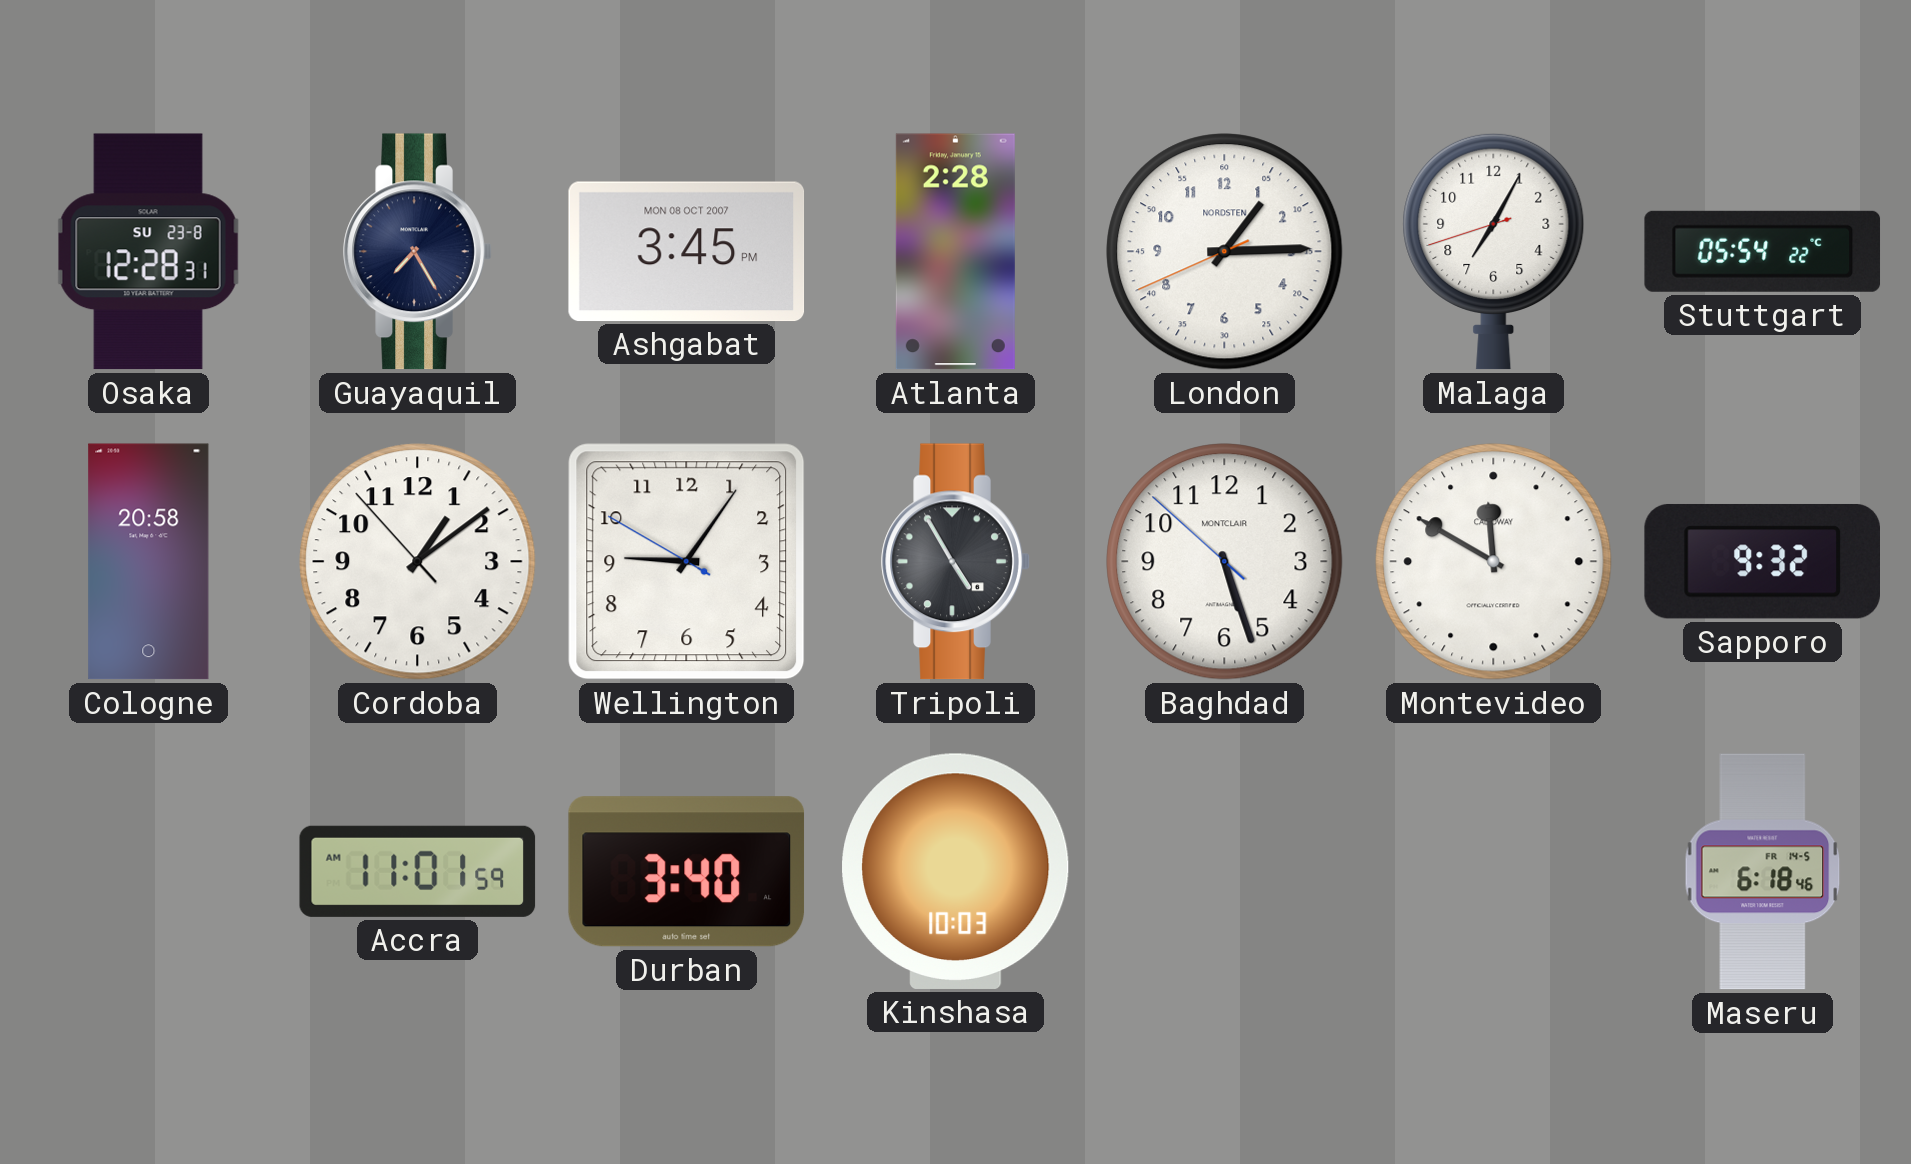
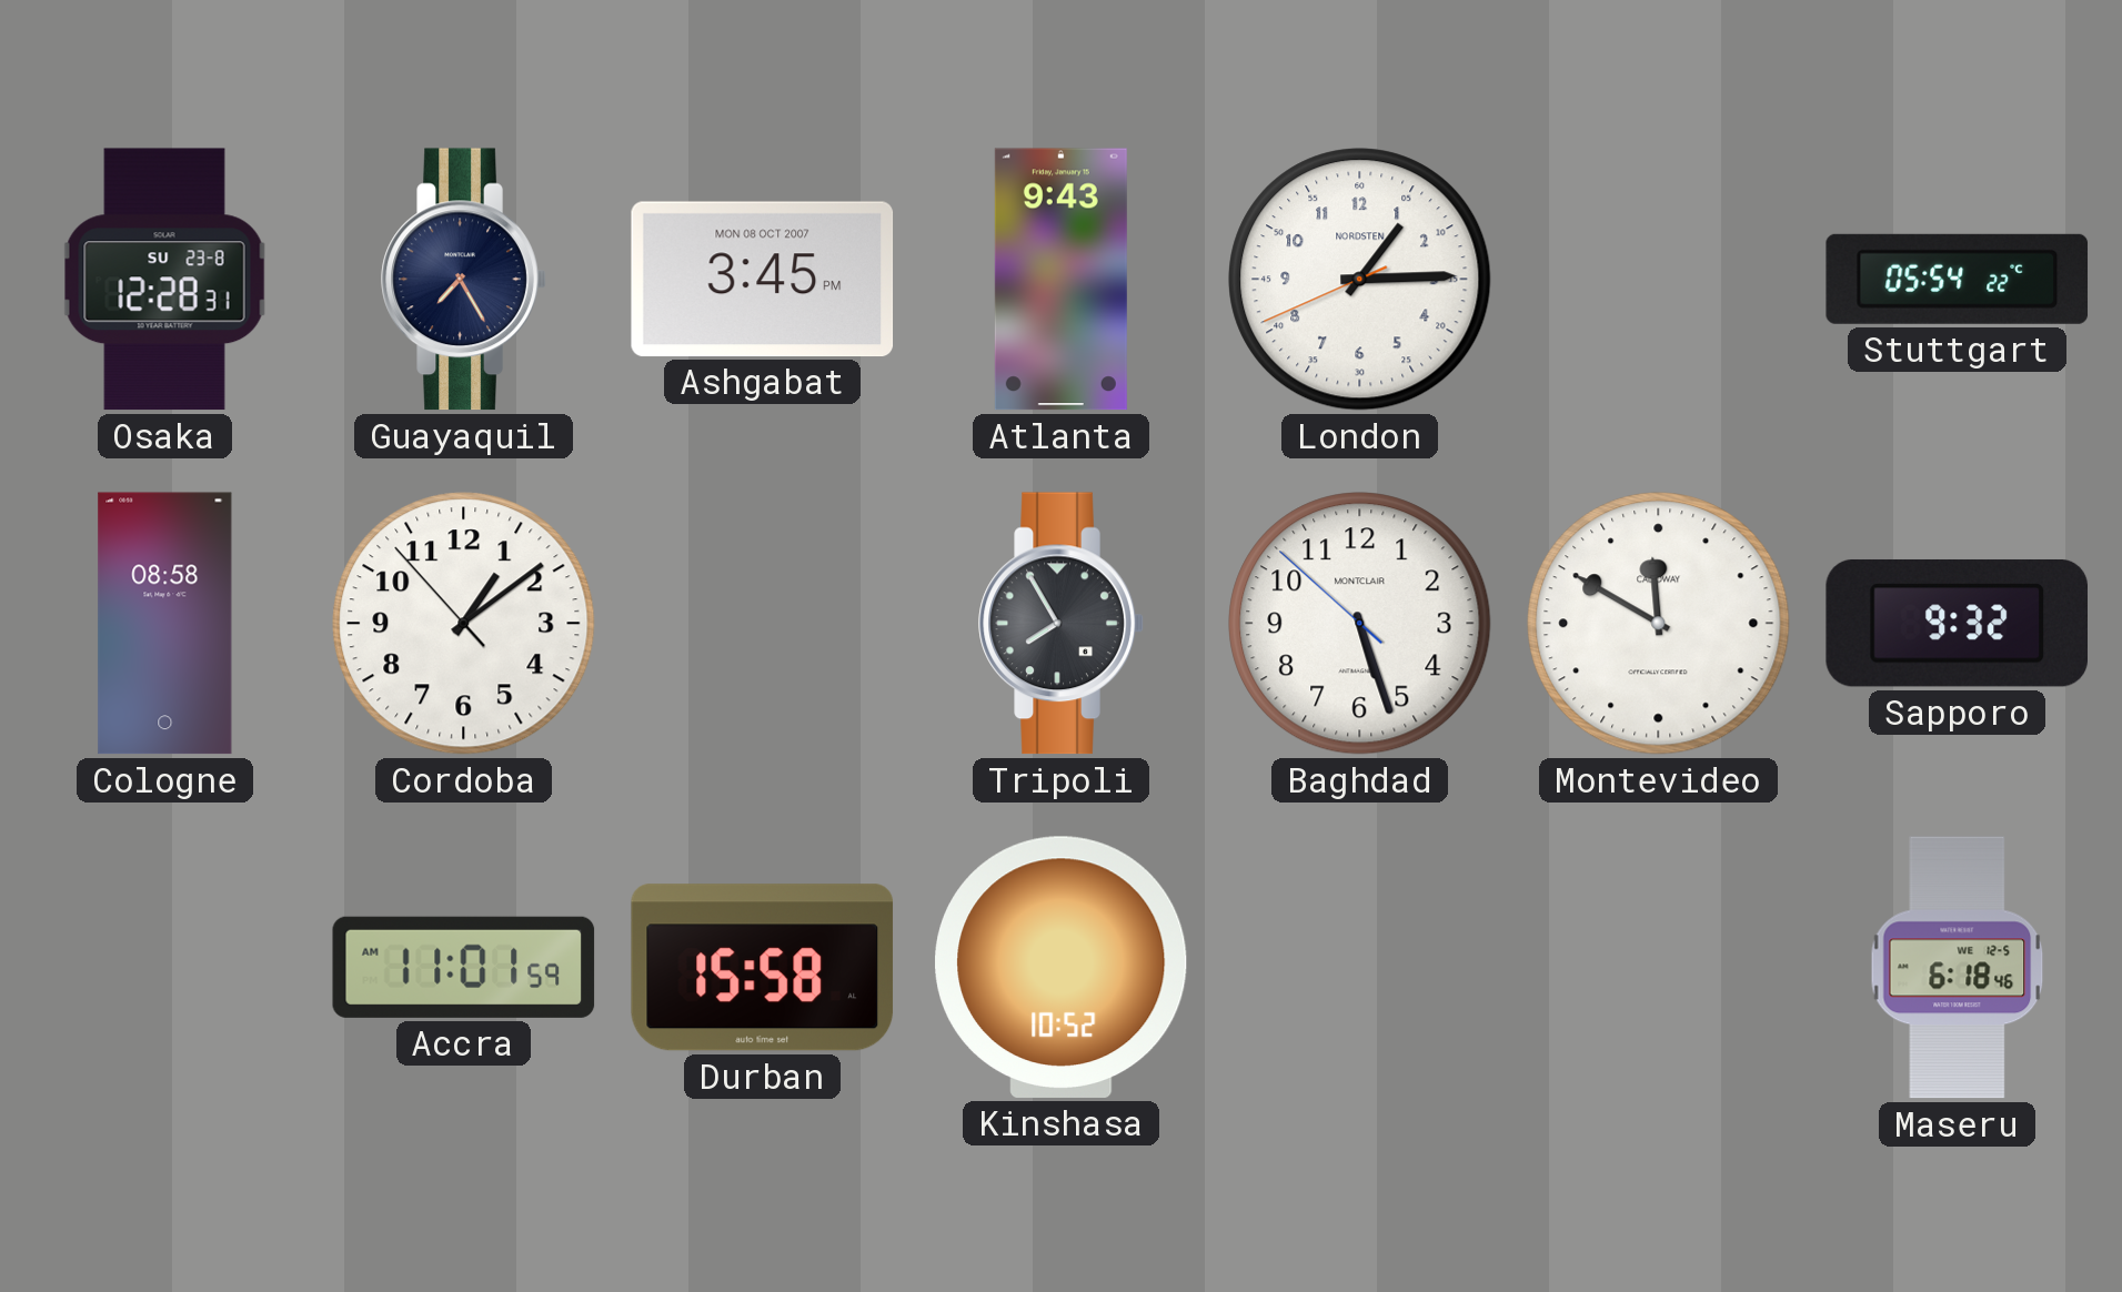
Atlanta: 2:28 -> 9:43 (1060, 280)
Malaga: 7:04 -> none (1494, 251)
Cologne: 20:58 -> 08:58 (165, 624)
Wellington: 9:05 -> none (687, 562)
Tripoli: 4:55 -> 7:55 (1062, 624)
Durban: 3:40 -> 15:58 (763, 968)
Kinshasa: 10:03 -> 10:52 (1062, 967)
Maseru date: FR 14-5 -> WE 12-5 (1958, 968)
